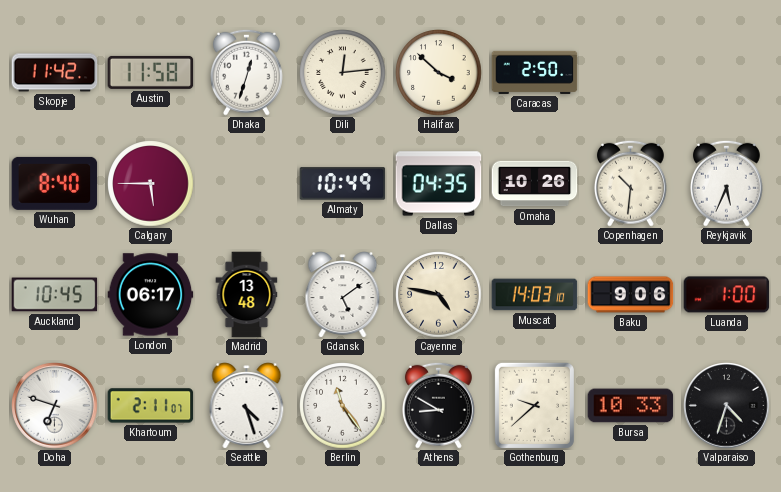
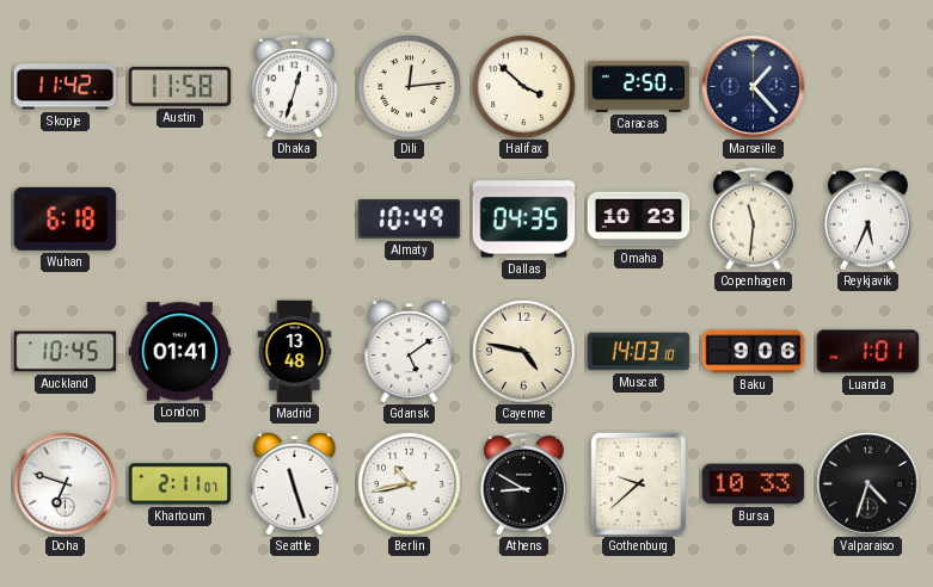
Marseille: none -> 1:23 (754, 87)
Wuhan: 8:40 -> 6:18 (66, 218)
Calgary: 5:45 -> none (151, 184)
Omaha: 10:26 -> 10:23 (639, 220)
Copenhagen: 10:31 -> 11:31 (753, 218)
London: 06:17 -> 01:41 (180, 352)
Luanda: 1:00 -> 1:01 (868, 352)
Seattle: 4:27 -> 11:27 (295, 484)
Berlin: 11:24 -> 10:43 (410, 484)
